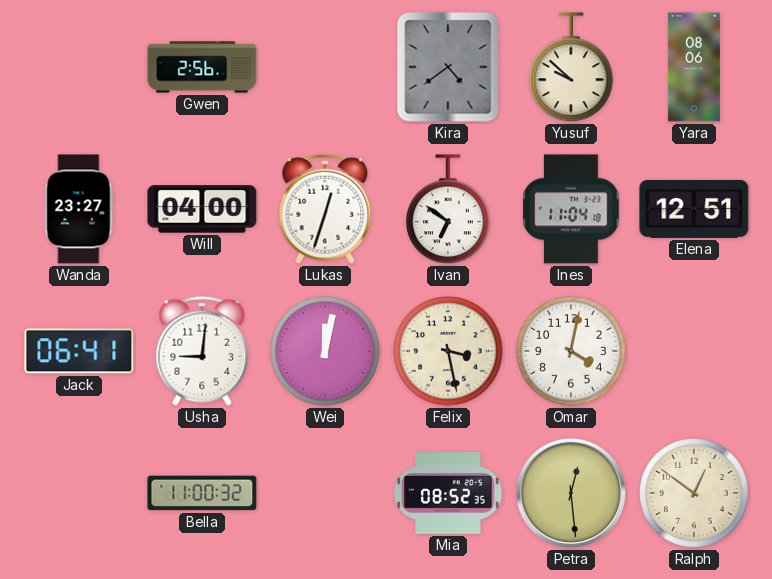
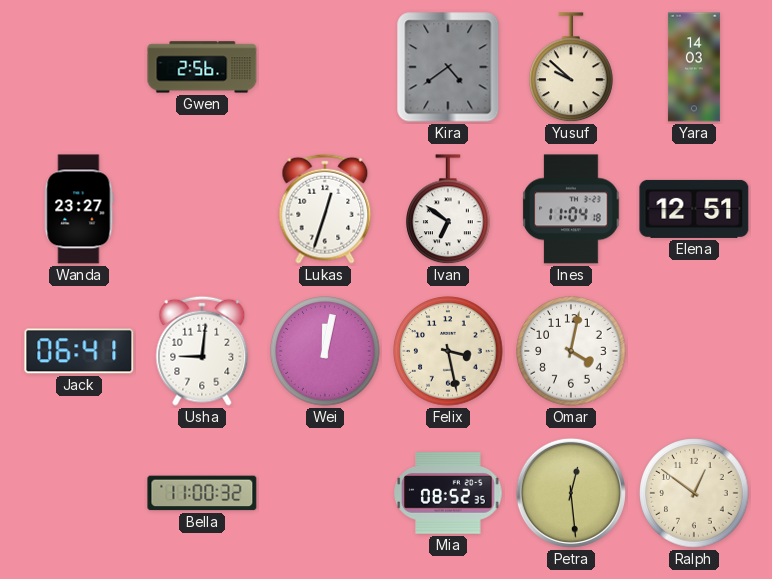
Yara: 08:06 -> 14:03 (694, 67)
Will: 04:00 -> none (202, 209)
